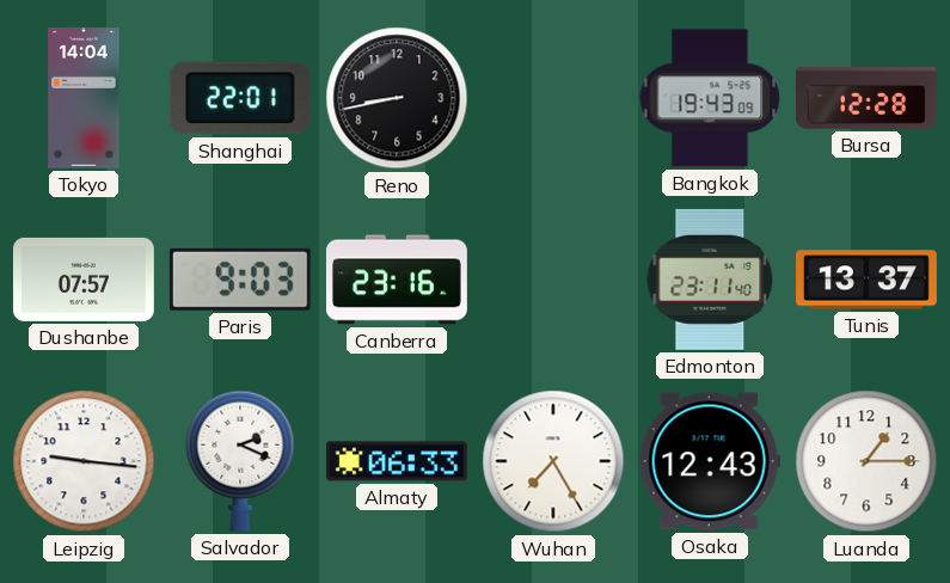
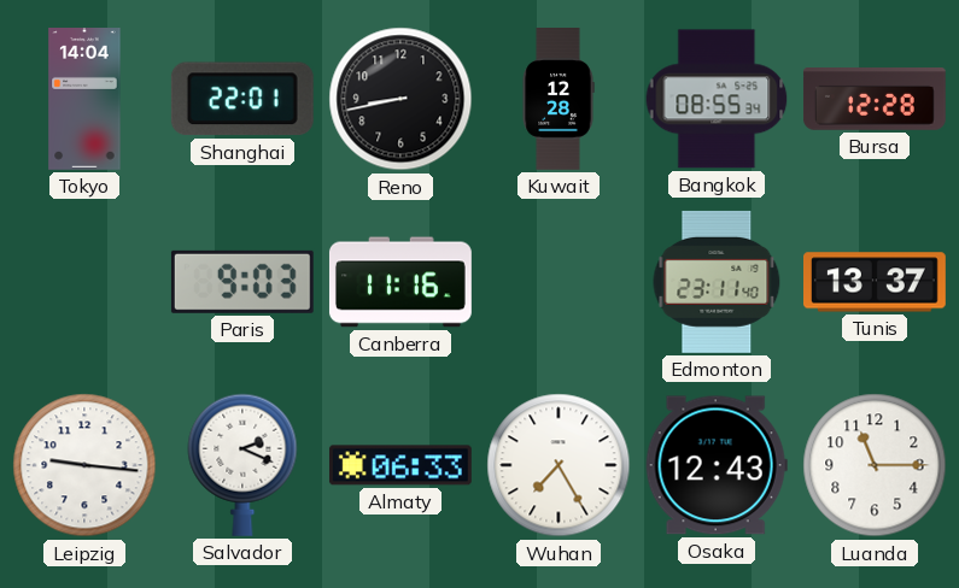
Kuwait: none -> 12:28 (559, 100)
Bangkok: 19:43 -> 08:55 (717, 99)
Dushanbe: 07:57 -> none (84, 280)
Canberra: 23:16 -> 11:16 (400, 282)
Luanda: 1:15 -> 11:15 (875, 465)
